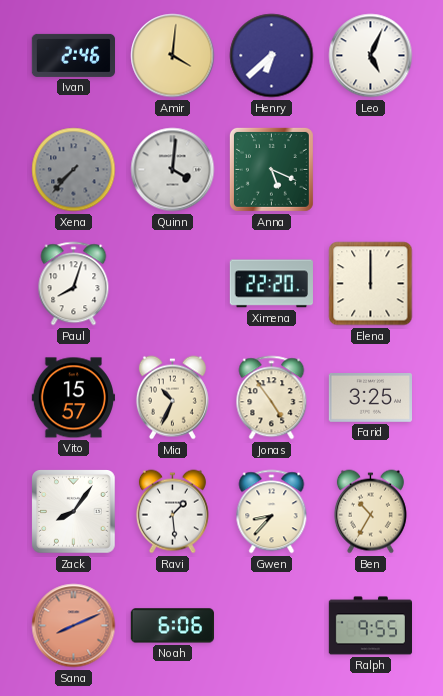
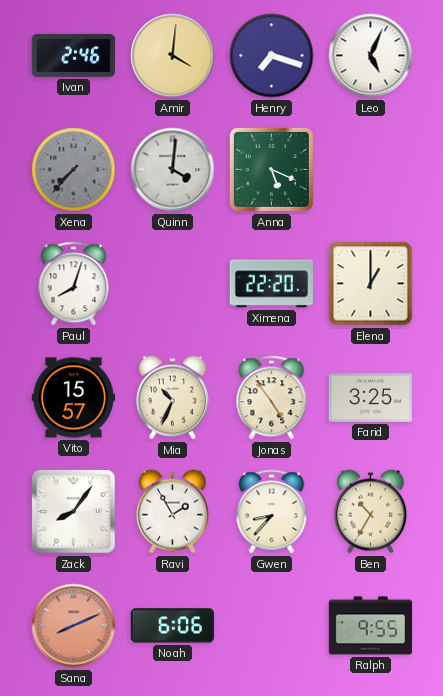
Henry: 6:38 -> 7:18 (272, 56)
Elena: 12:00 -> 1:00 (371, 284)
Ravi: 1:29 -> 1:55 (172, 512)
